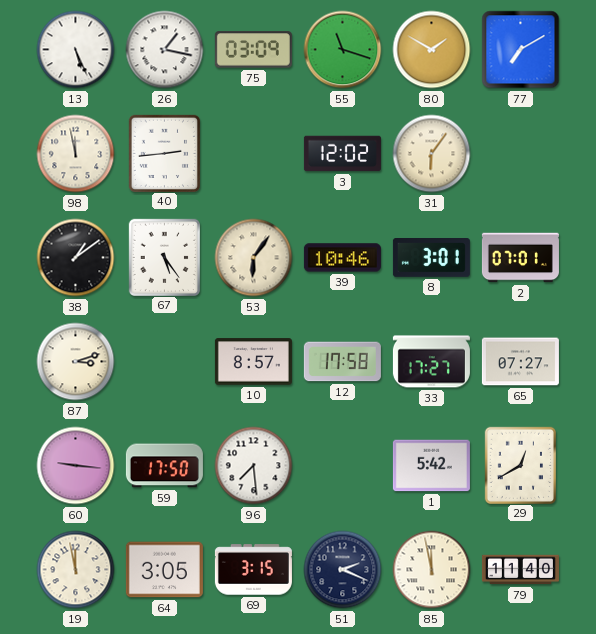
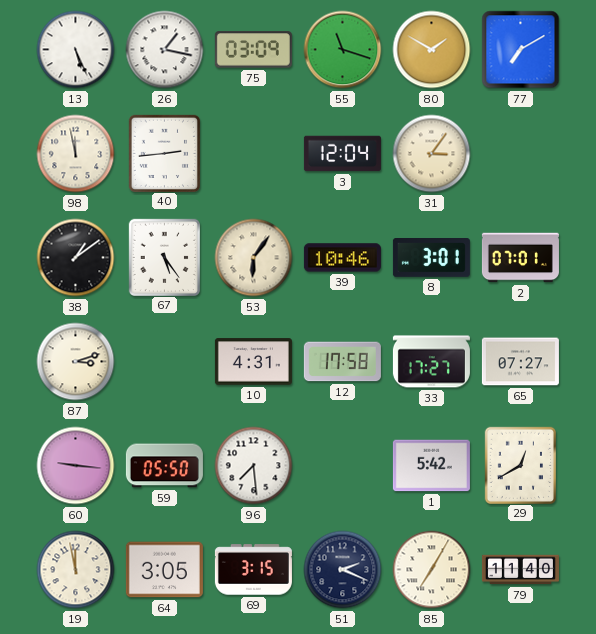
3: 12:02 -> 12:04 (342, 154)
31: 6:06 -> 3:06 (432, 154)
10: 8:57 -> 4:31 (253, 362)
59: 17:50 -> 05:50 (164, 466)
85: 11:58 -> 7:05 (432, 570)
